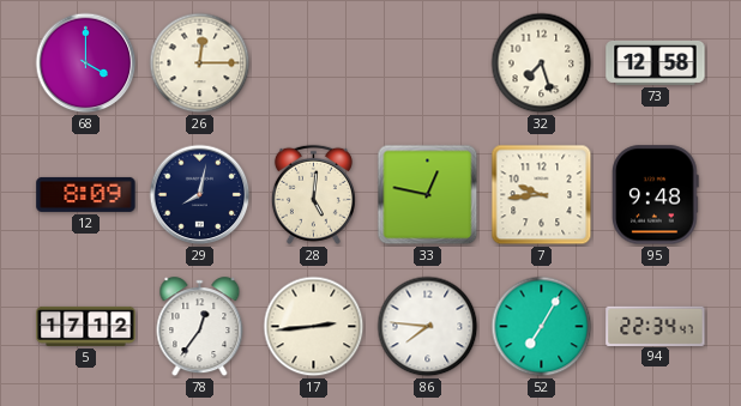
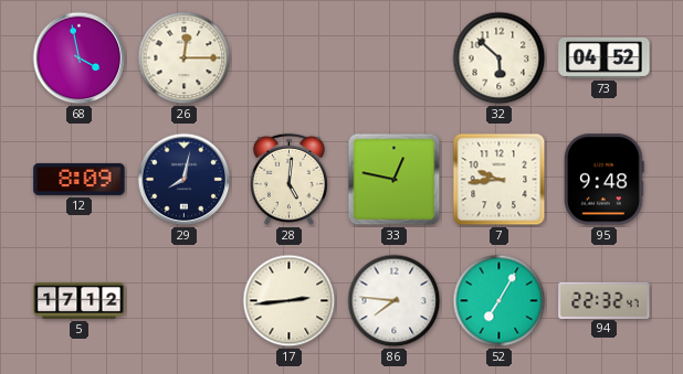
68: 4:00 -> 3:58 (80, 58)
32: 7:27 -> 5:52 (500, 58)
73: 12:58 -> 04:52 (605, 57)
78: 12:36 -> none (200, 327)
94: 22:34 -> 22:32 (605, 300)
